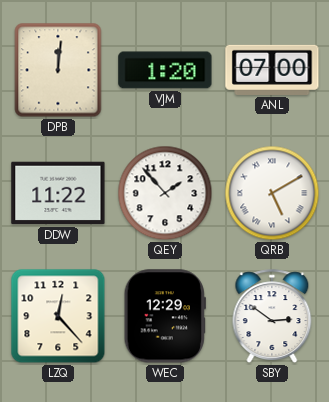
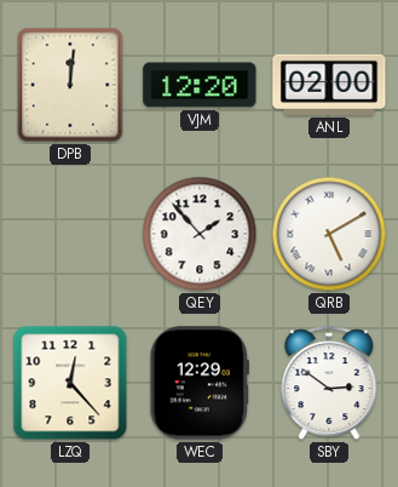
VJM: 1:20 -> 12:20 (200, 85)
ANL: 07:00 -> 02:00 (329, 85)
DDW: 11:22 -> none (58, 193)
